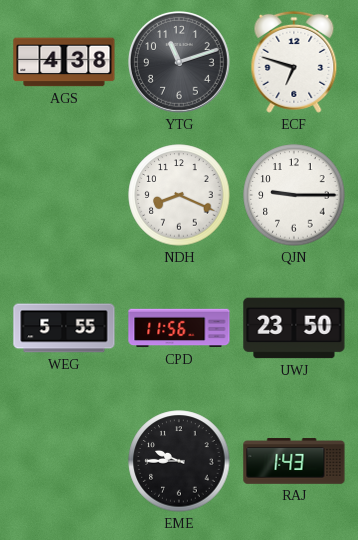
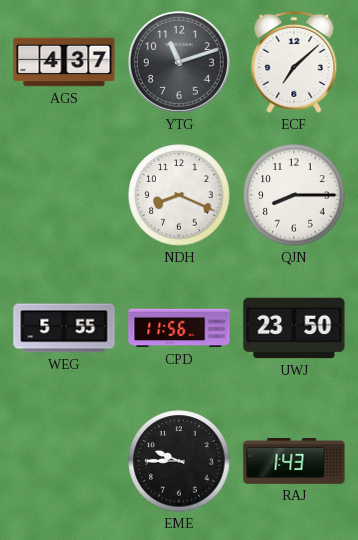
AGS: 4:38 -> 4:37 (64, 62)
ECF: 6:48 -> 7:08 (294, 62)
QJN: 9:15 -> 8:15 (294, 195)
